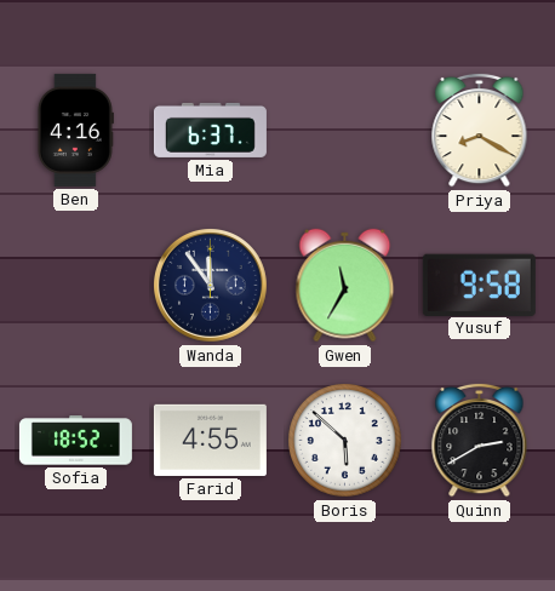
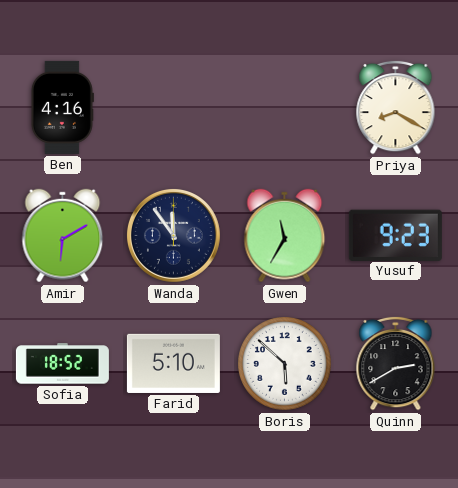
Mia: 6:37 -> none (210, 130)
Amir: none -> 6:10 (63, 236)
Yusuf: 9:58 -> 9:23 (395, 235)
Farid: 4:55 -> 5:10 (173, 363)
